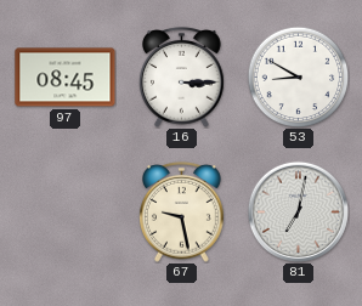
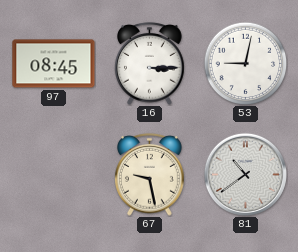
53: 8:50 -> 9:02 (245, 63)
81: 7:02 -> 10:39 (245, 174)
